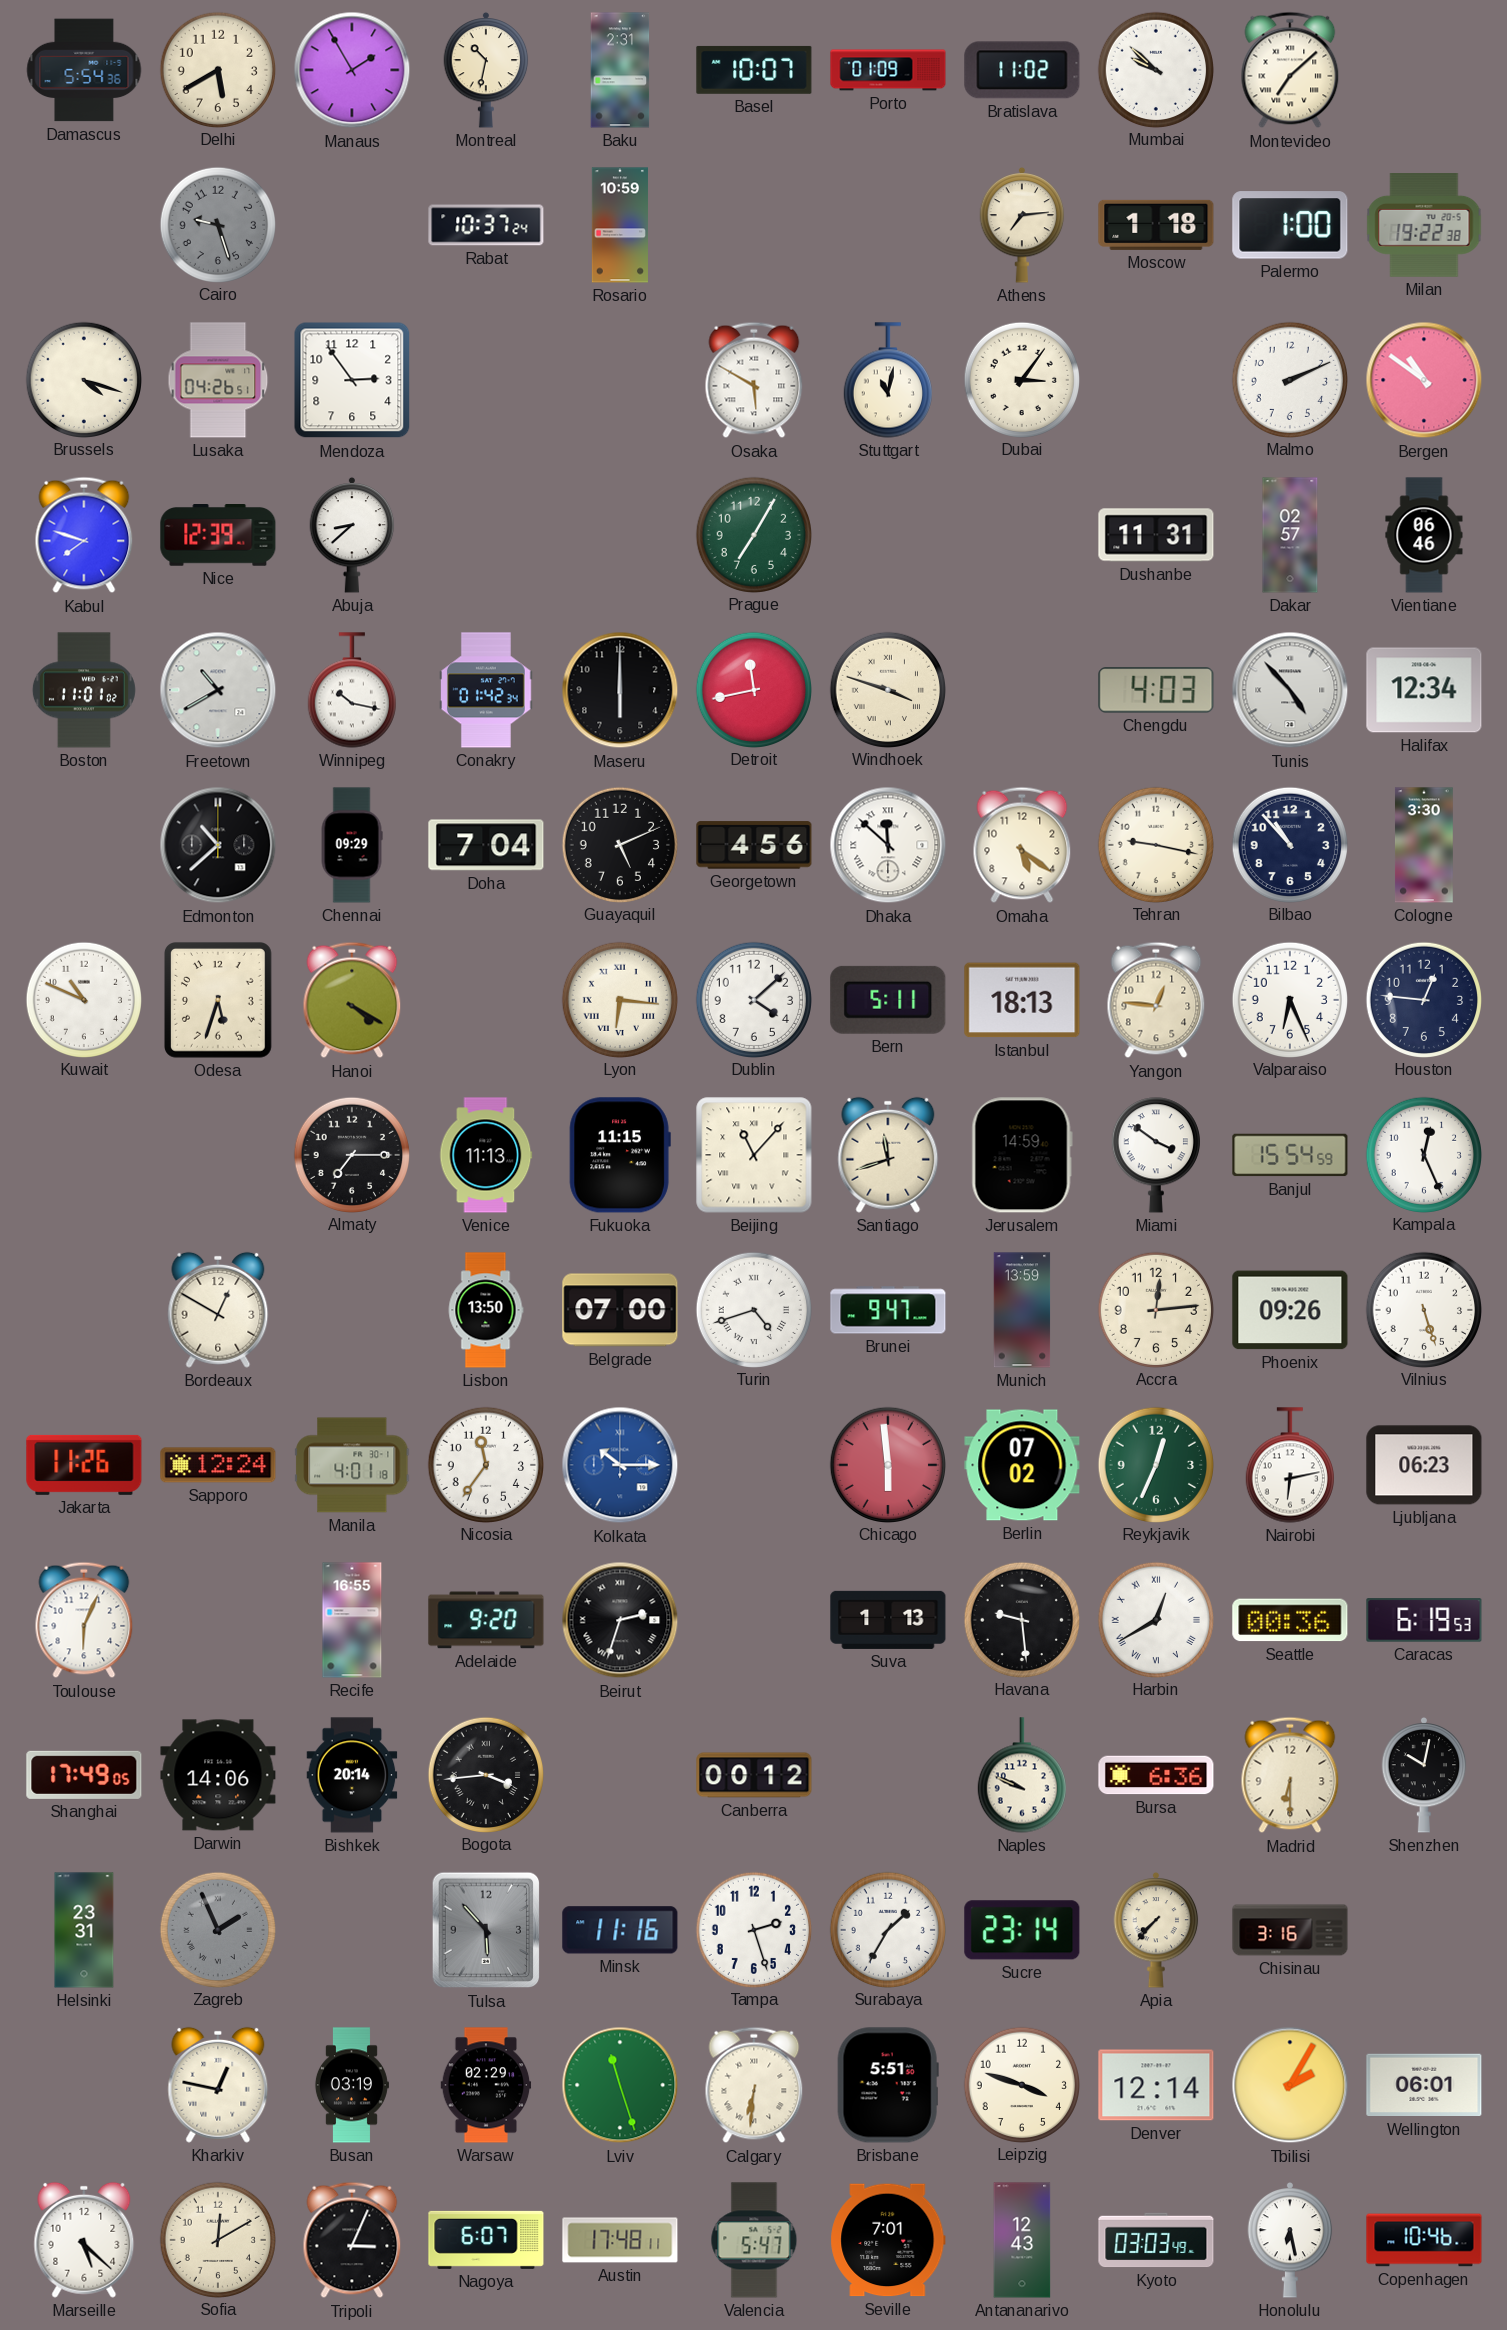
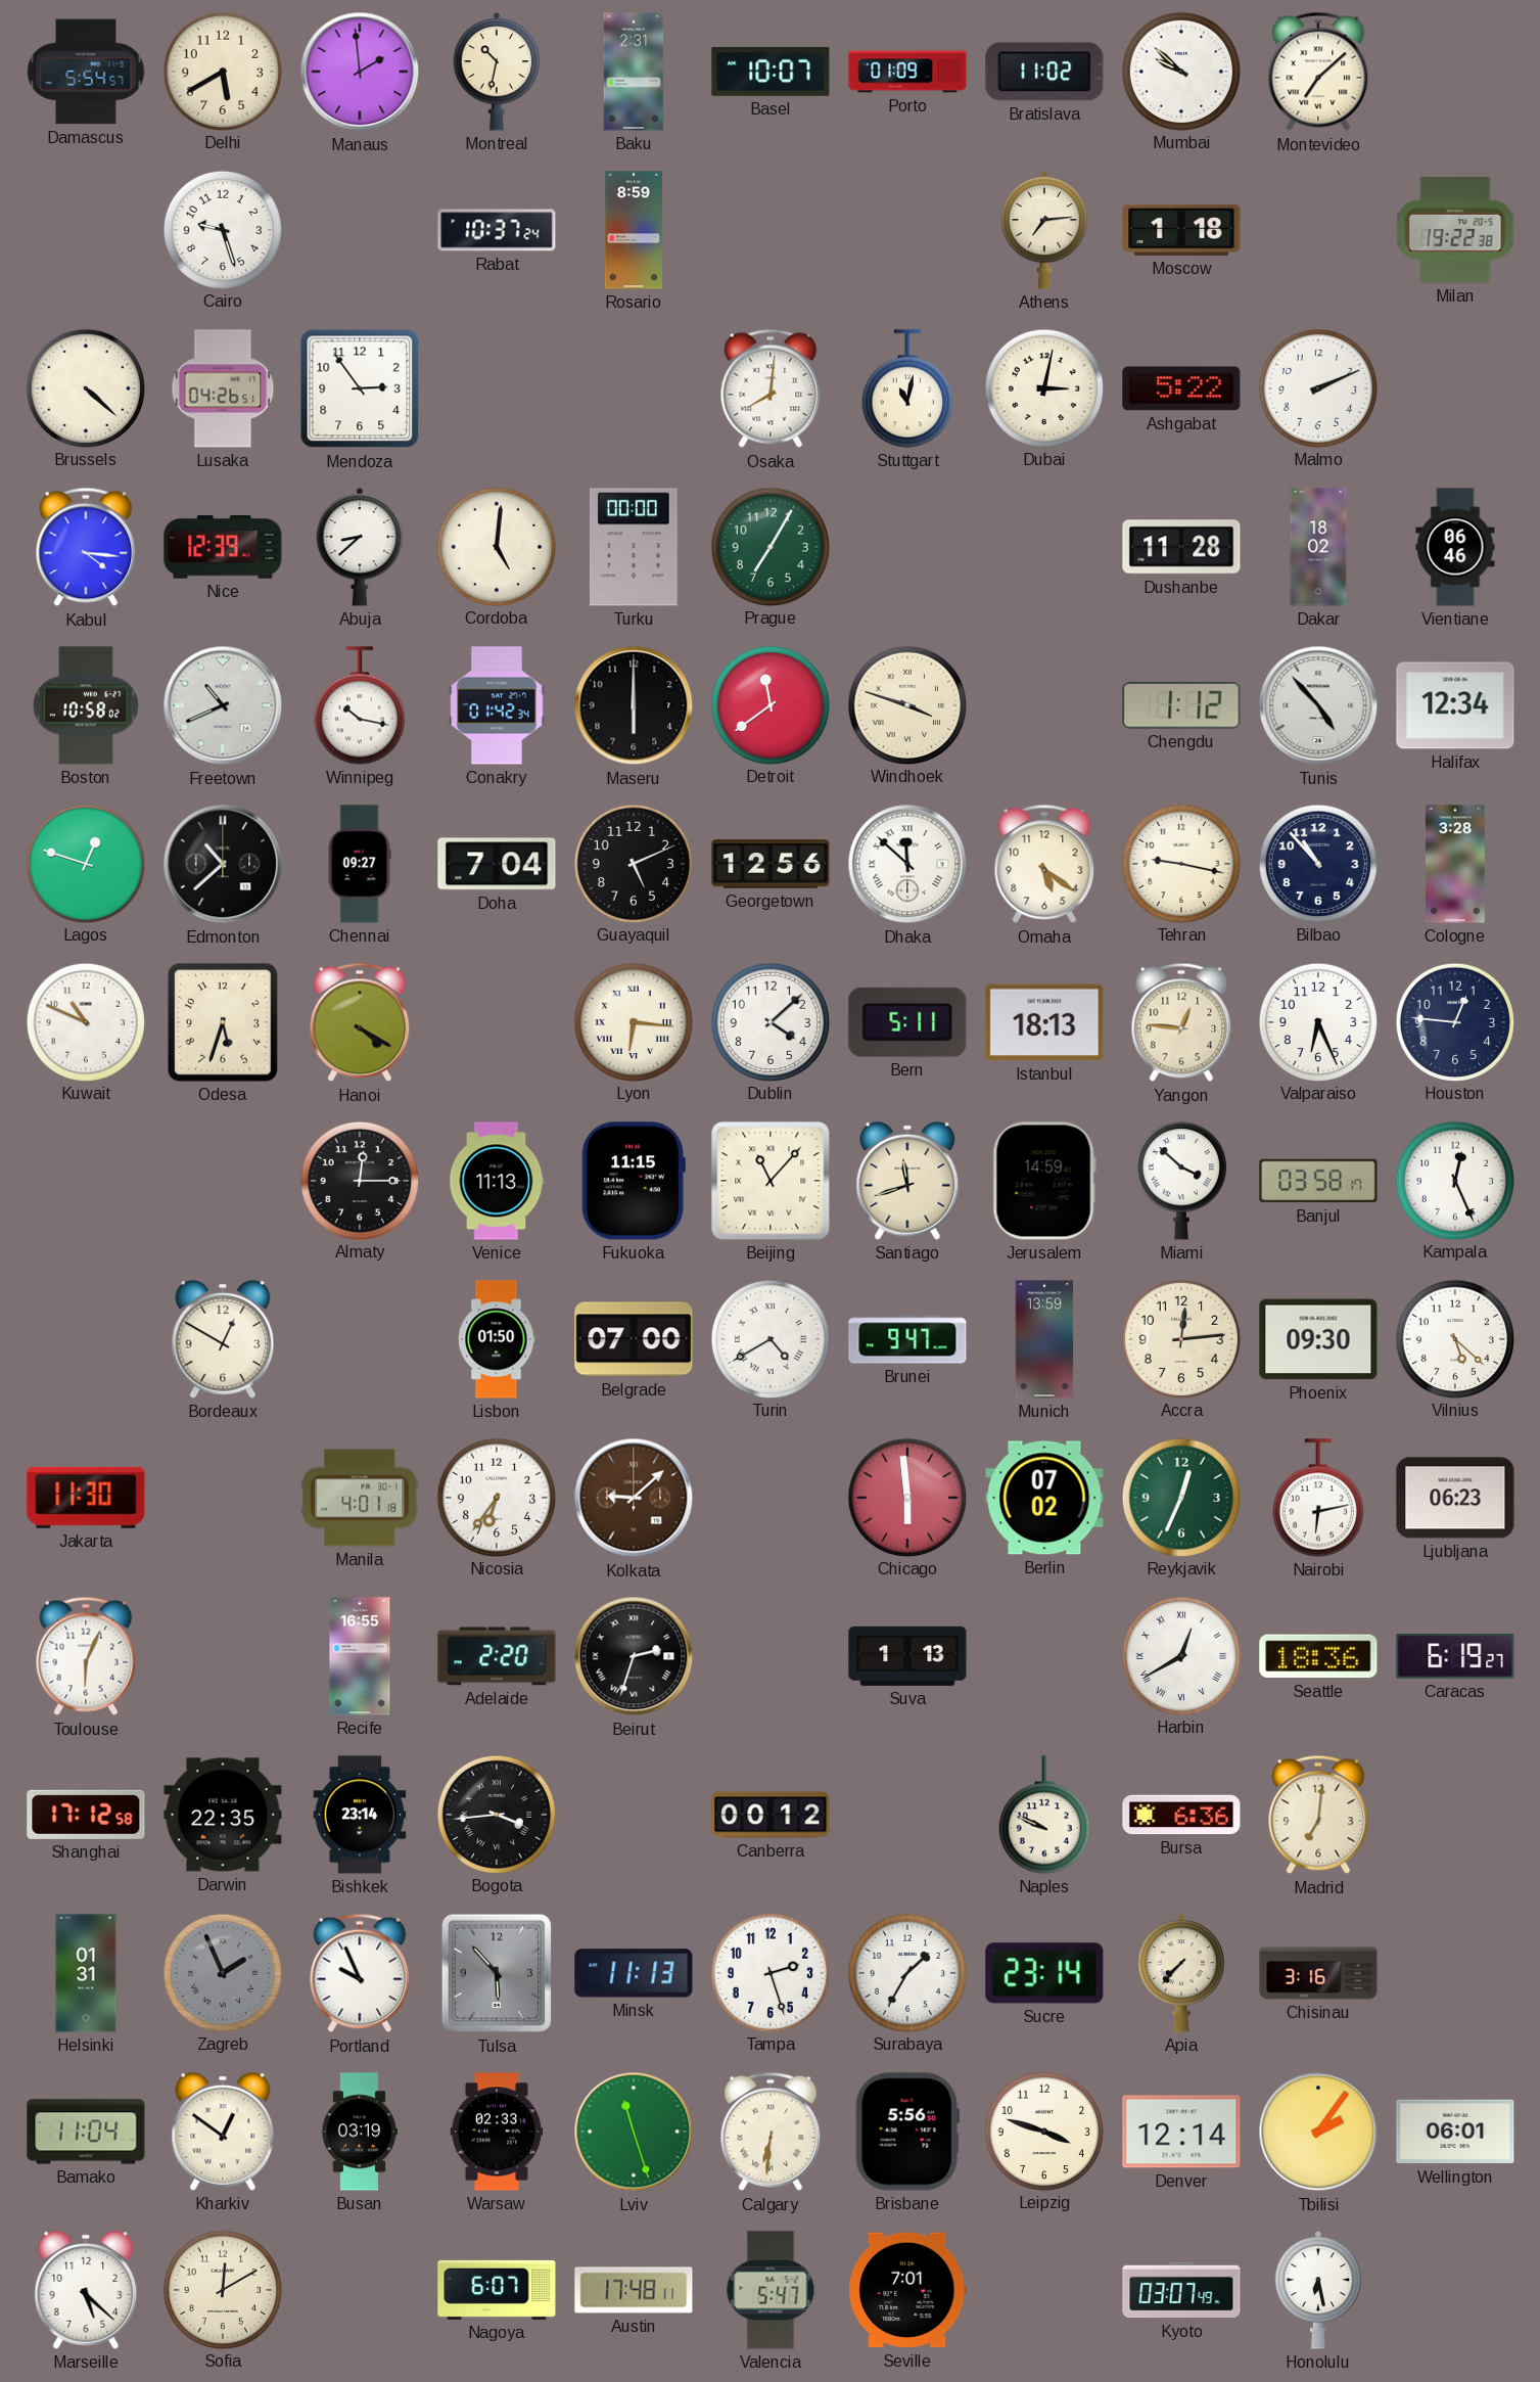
Damascus: 5:54:36 -> 5:54:57 (86, 72)
Manaus: 1:55 -> 1:59 (360, 72)
Cairo dial: grey -> white (222, 229)
Rosario: 10:59 -> 8:59 (634, 230)
Palermo: 1:00 -> none (1290, 225)
Brussels: 4:18 -> 4:22 (85, 387)
Osaka: 5:50 -> 8:01 (771, 388)
Dubai: 3:06 -> 3:02 (1043, 387)
Ashgabat: none -> 5:22 (1181, 388)
Bergen: 10:51 -> none (1424, 380)
Kabul: 7:48 -> 4:16 (86, 547)
Cordoba: none -> 5:01 (496, 546)
Turku: none -> 00:00 (634, 547)
Dushanbe: 11:31 -> 11:28 (1181, 547)
Dakar: 02:57 -> 18:02 (1318, 547)
Boston: 11:01 -> 10:58 (86, 705)
Freetown: 10:40 -> 10:41 (223, 705)
Detroit: 11:43 -> 11:39 (769, 704)
Chengdu: 4:03 -> 1:12 (1181, 705)
Lagos: none -> 12:48 (85, 863)
Chennai: 09:29 -> 09:27 (360, 864)
Georgetown: 4:56 -> 12:56 (771, 864)
Cologne: 3:30 -> 3:28 (1455, 864)
Almaty: 7:15 -> 12:15 (359, 1180)
Miami: 3:51 -> 3:52 (1181, 1181)
Banjul: 15:54 -> 03:58 (1318, 1181)
Lisbon: 13:50 -> 01:50 (497, 1339)
Turin: 4:42 -> 4:40 (769, 1338)
Phoenix: 09:26 -> 09:30 (1318, 1339)
Vilnius: 5:27 -> 5:22 (1454, 1338)
Jakarta: 11:26 -> 11:30 (86, 1498)
Sapporo: 12:24 -> none (218, 1465)
Nicosia: 11:36 -> 6:36 (496, 1497)
Kolkata: 10:15 -> 9:08 (634, 1498)
Kolkata dial: blue -> brown (634, 1498)
Adelaide: 9:20 -> 2:20 (497, 1656)
Havana: 9:29 -> none (1021, 1619)
Seattle: 00:36 -> 18:36 (1318, 1656)
Caracas: 6:19:53 -> 6:19:27 (1455, 1656)
Shanghai: 17:49 -> 17:12 (86, 1815)
Darwin: 14:06 -> 22:35 (223, 1815)
Bishkek: 20:14 -> 23:14 (360, 1815)
Madrid: 6:30 -> 7:01 (1318, 1815)
Shenzhen: 10:02 -> none (1424, 1775)
Helsinki: 23:31 -> 01:31 (86, 1973)
Portland: none -> 9:56 (360, 1973)
Minsk: 11:16 -> 11:13 (634, 1973)
Bamako: none -> 11:04 (86, 2132)
Kharkiv: 12:47 -> 12:51 (223, 2132)
Warsaw: 02:29 -> 02:33 (497, 2132)
Brisbane: 5:51 -> 5:56 (907, 2132)
Tbilisi: 2:05 -> 2:06 (1318, 2132)
Tripoli: 3:04 -> none (352, 2240)
Antananarivo: 12:43 -> none (1022, 2240)
Kyoto: 03:03 -> 03:07 (1181, 2290)
Copenhagen: 10:46 -> none (1424, 2240)
